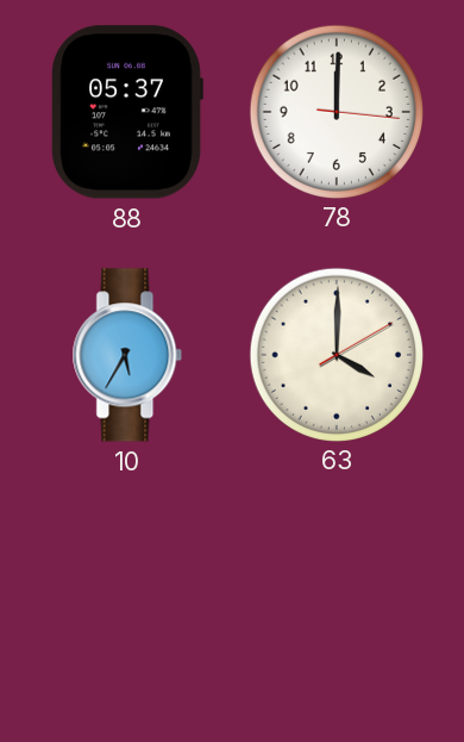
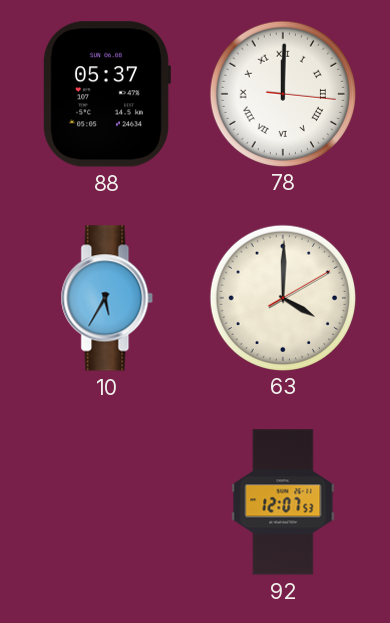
78 numerals: Arabic -> Roman (282, 93)
92: none -> 12:07 (283, 502)
